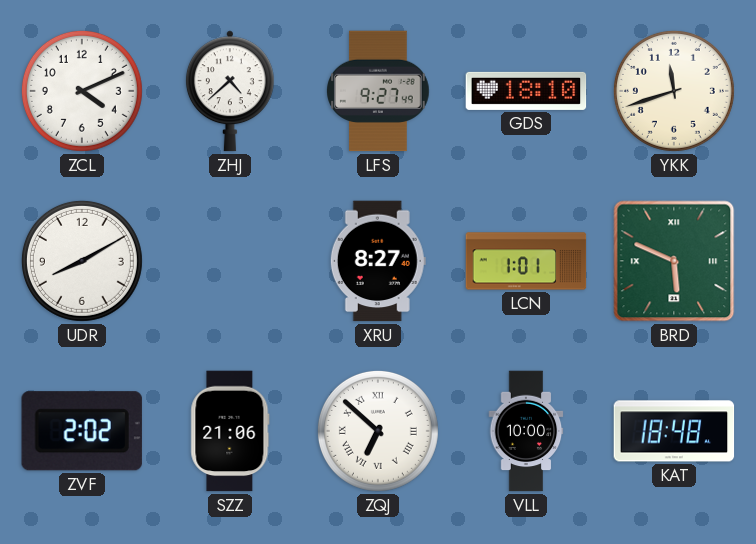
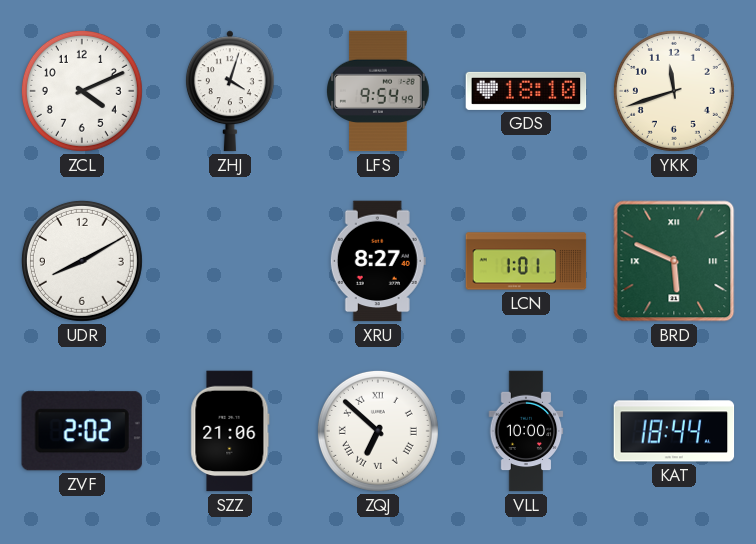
ZHJ: 4:38 -> 4:03 (230, 91)
LFS: 9:27 -> 9:54 (379, 91)
KAT: 18:48 -> 18:44 (674, 431)
